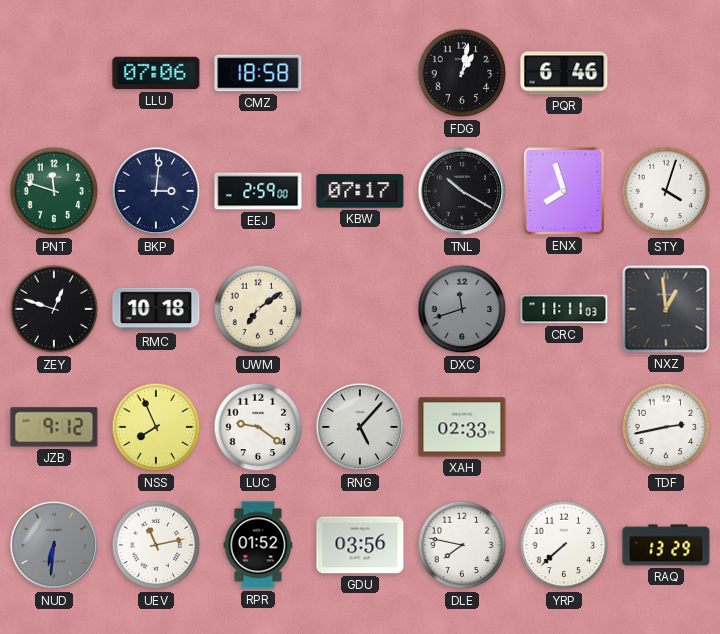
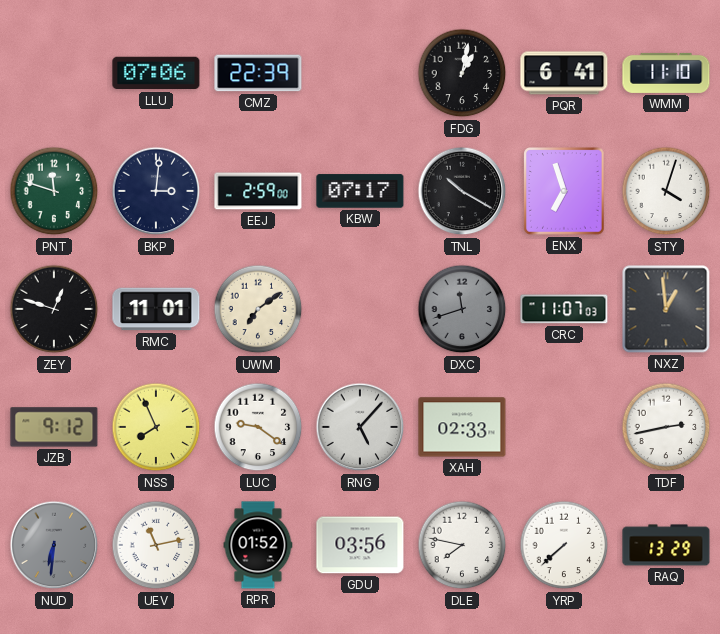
CMZ: 18:58 -> 22:39 (258, 73)
PQR: 6:46 -> 6:41 (564, 73)
WMM: none -> 11:10 (666, 73)
ENX: 7:57 -> 6:57 (564, 191)
RMC: 10:18 -> 11:01 (156, 309)
CRC: 11:11 -> 11:07 (564, 309)
